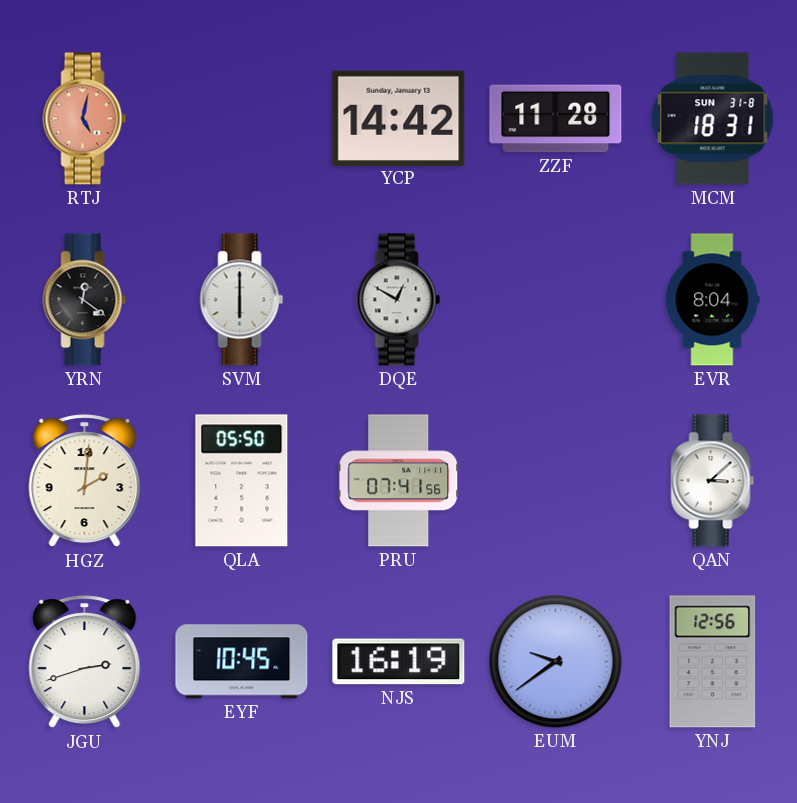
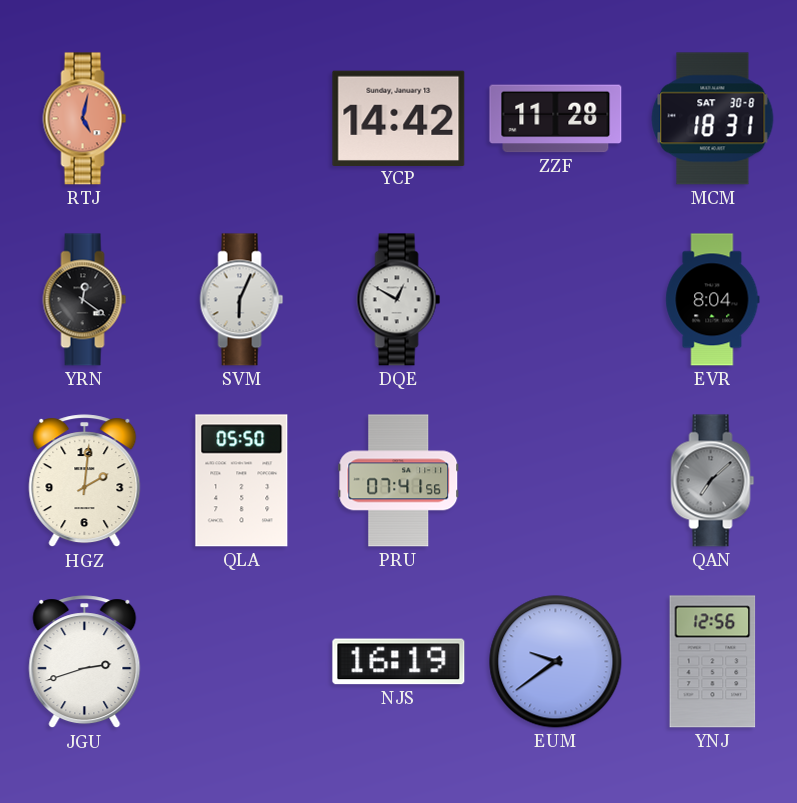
MCM date: SUN 31-8 -> SAT 30-8 (713, 119)
SVM: 6:00 -> 6:04 (242, 300)
QAN: 3:08 -> 7:08 (713, 481)
QAN dial: white -> grey (713, 481)
EYF: 10:45 -> none (242, 662)
